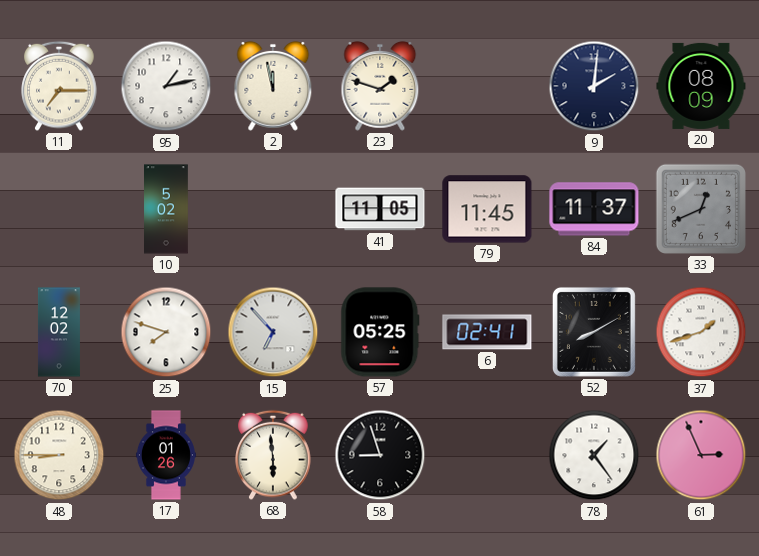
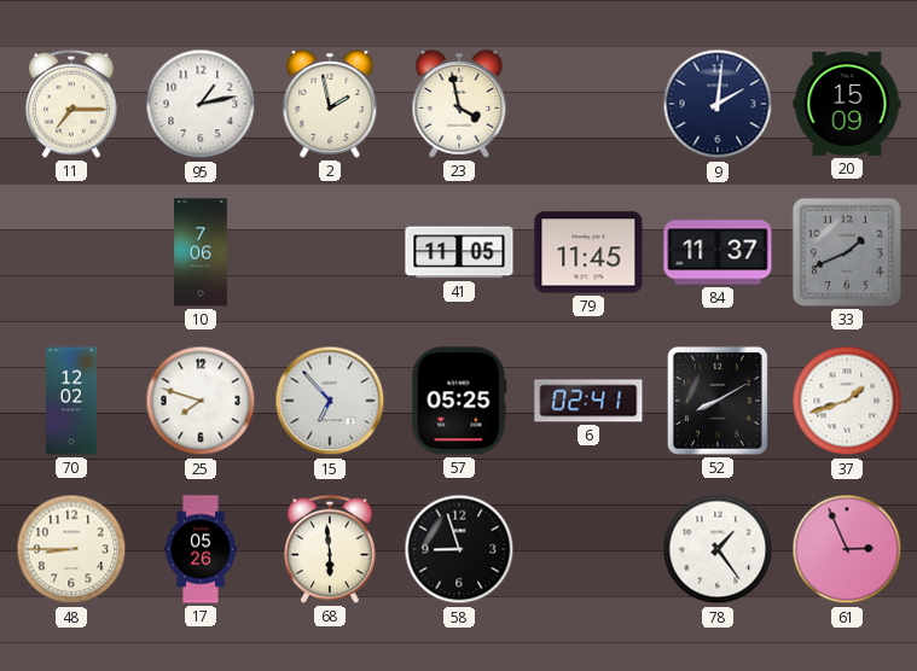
2: 11:58 -> 1:58 (330, 104)
23: 1:48 -> 3:58 (459, 104)
20: 08:09 -> 15:09 (847, 104)
10: 5:02 -> 7:06 (202, 252)
33: 12:41 -> 1:41 (847, 252)
17: 01:26 -> 05:26 (201, 549)
